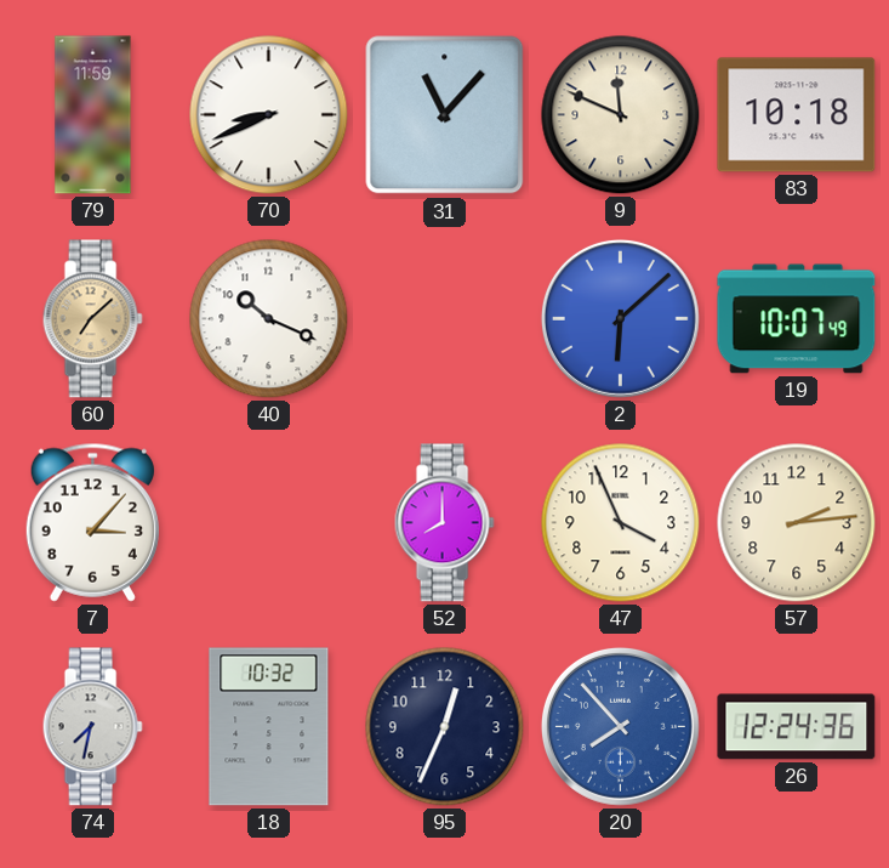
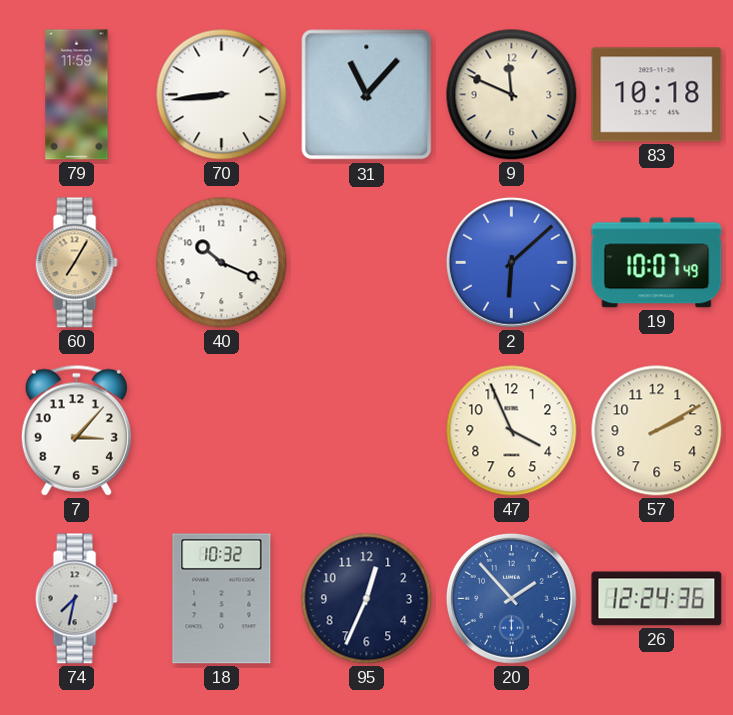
70: 8:41 -> 8:44 (222, 95)
60: 7:08 -> 7:05 (76, 263)
52: 8:00 -> none (444, 523)
57: 2:14 -> 2:10 (657, 431)
20: 7:53 -> 1:53 (511, 598)
